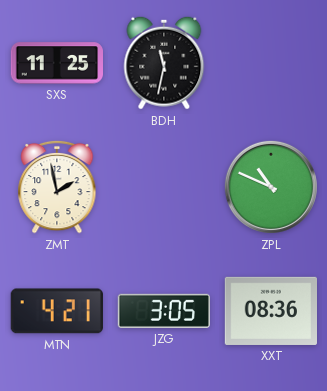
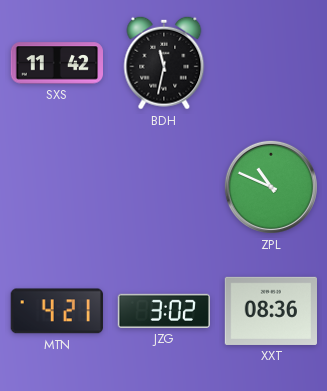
SXS: 11:25 -> 11:42 (56, 63)
ZMT: 1:58 -> none (57, 187)
JZG: 3:05 -> 3:02 (163, 311)
